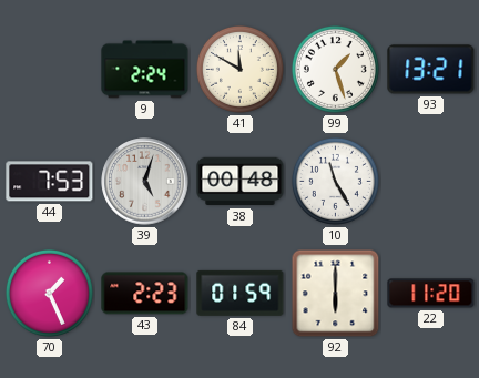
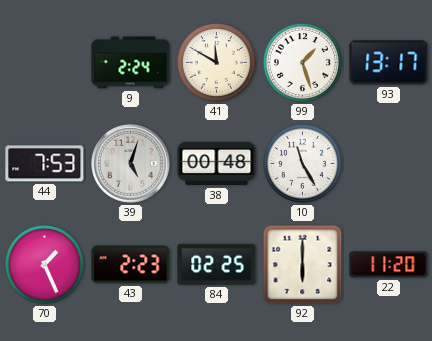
93: 13:21 -> 13:17 (389, 63)
84: 01:59 -> 02:25 (217, 264)
